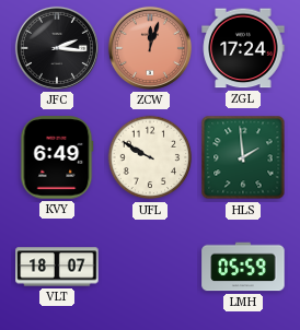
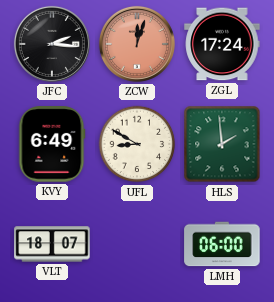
UFL: 9:50 -> 8:50 (137, 144)
LMH: 05:59 -> 06:00 (222, 244)
